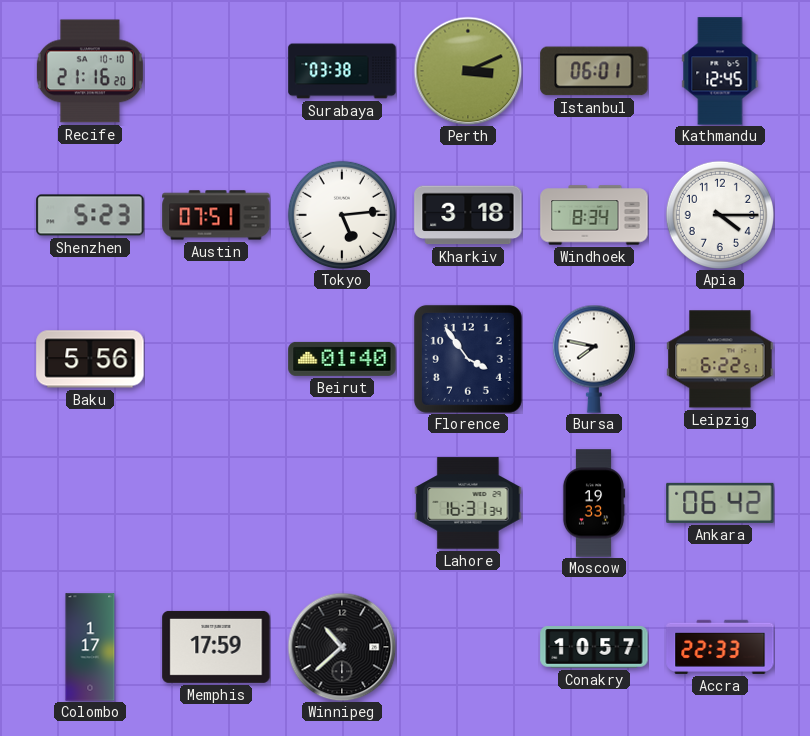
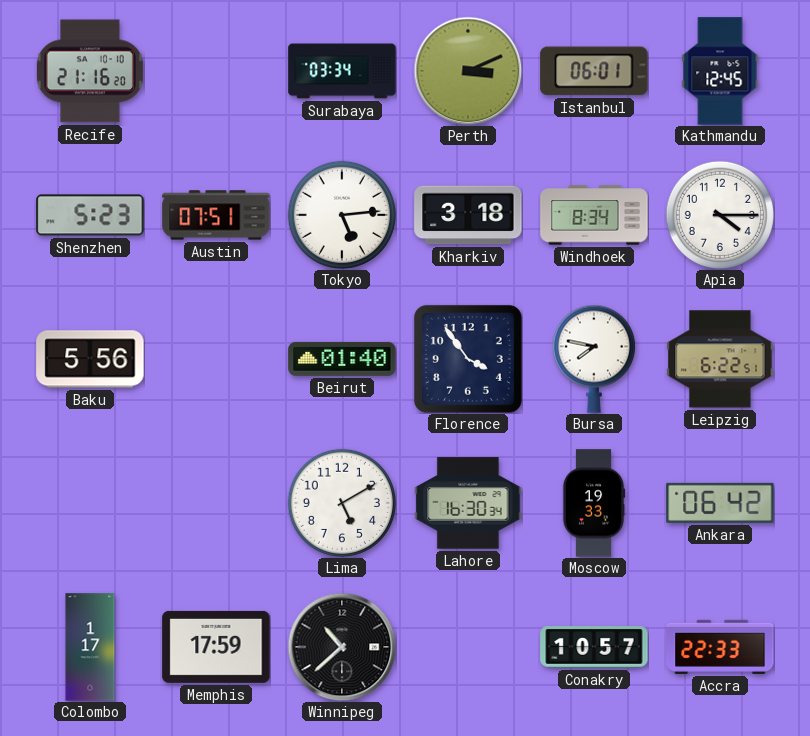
Surabaya: 03:38 -> 03:34 (342, 71)
Lima: none -> 5:10 (342, 503)
Lahore: 16:31 -> 16:30 (468, 503)
